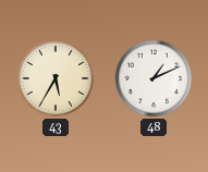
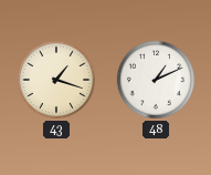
43: 5:35 -> 1:18 (56, 80)
